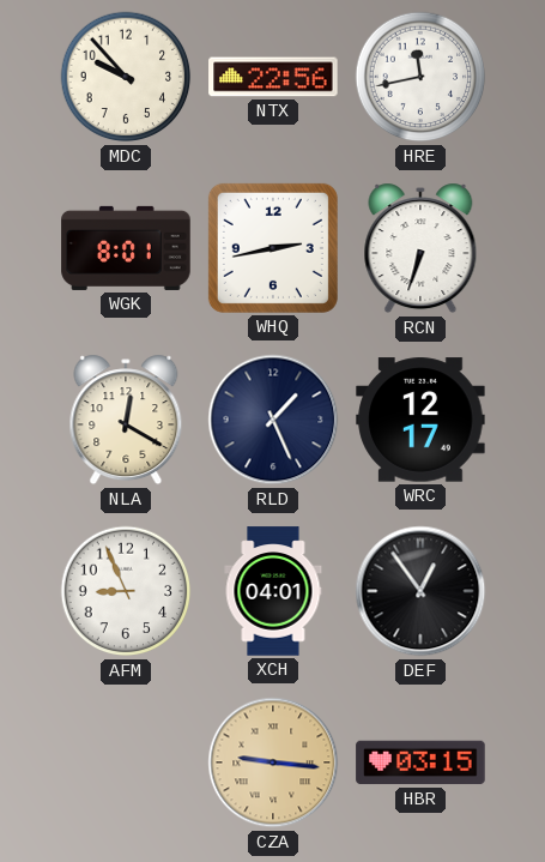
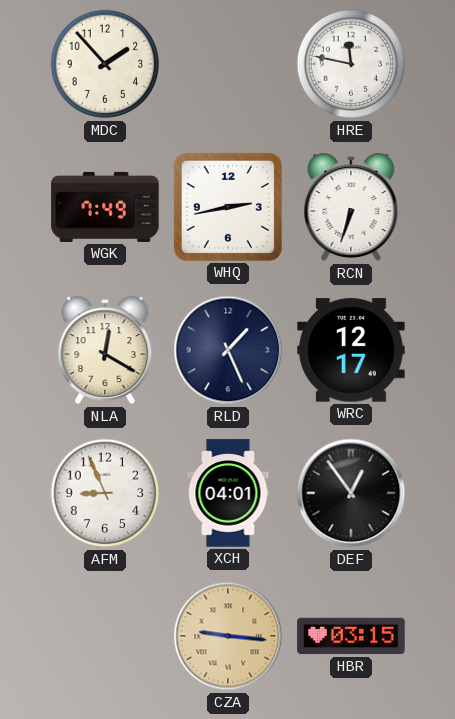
MDC: 9:53 -> 1:53 (105, 64)
NTX: 22:56 -> none (273, 77)
HRE: 11:43 -> 11:47 (351, 64)
WGK: 8:01 -> 7:49 (105, 207)
